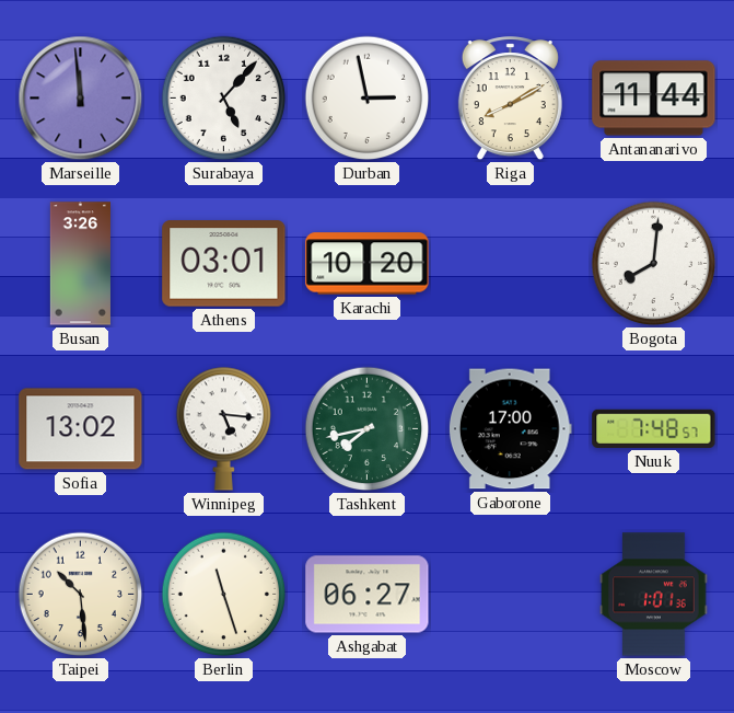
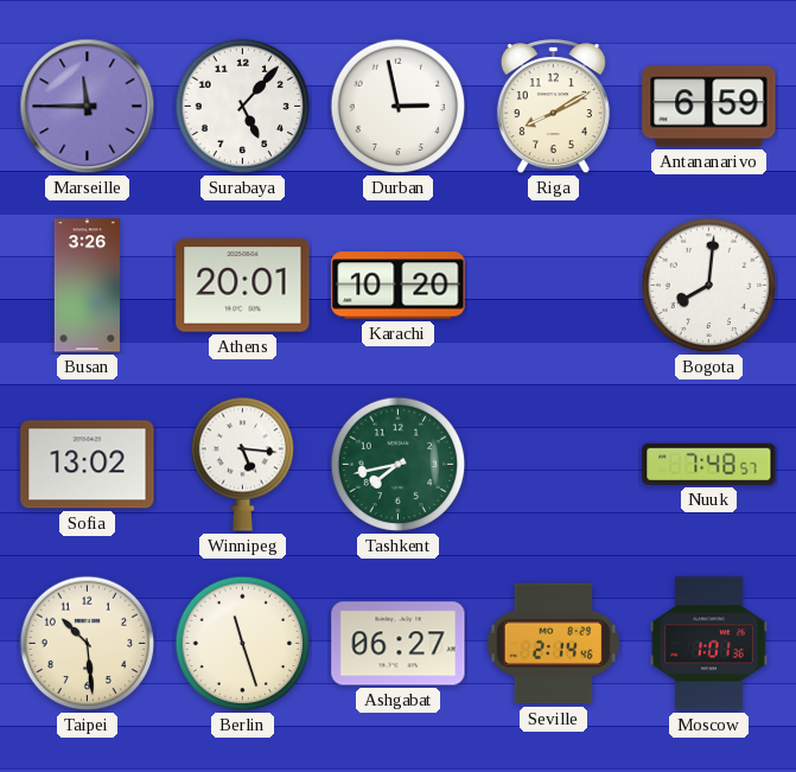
Marseille: 11:59 -> 11:45 (88, 107)
Antananarivo: 11:44 -> 6:59 (709, 107)
Athens: 03:01 -> 20:01 (243, 286)
Gaborone: 17:00 -> none (510, 429)
Seville: none -> 2:14 (553, 644)
